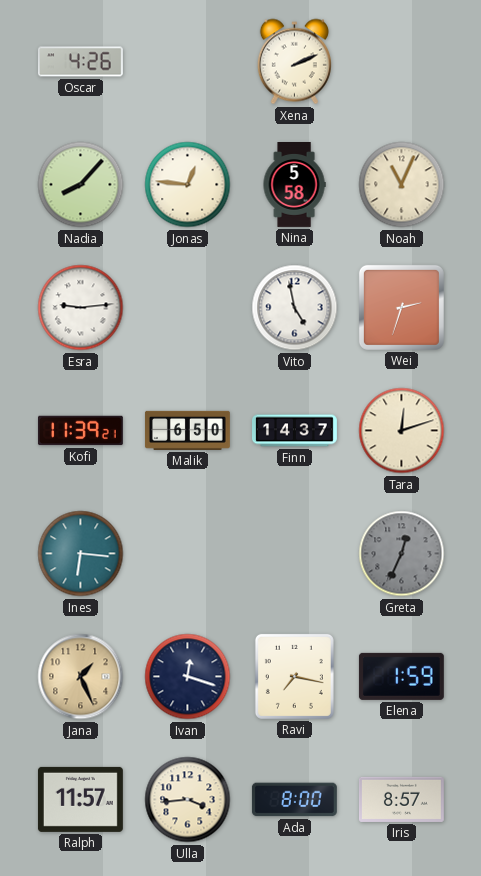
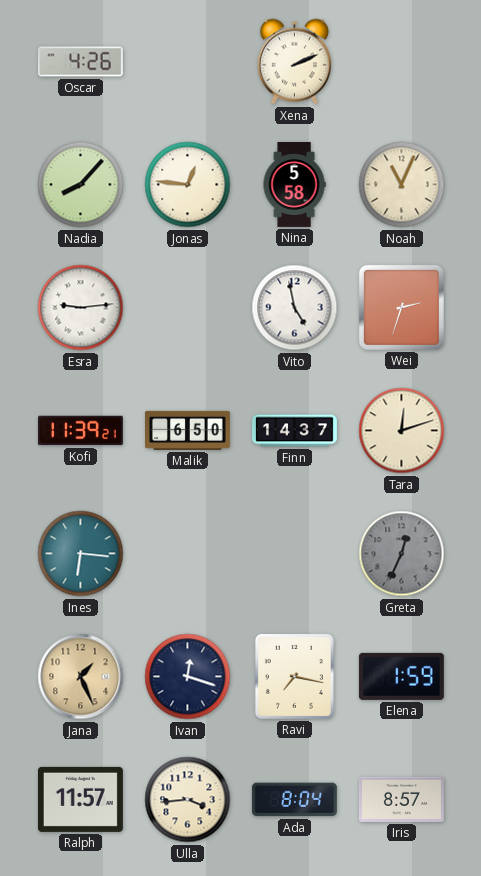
Ada: 8:00 -> 8:04 (294, 800)
